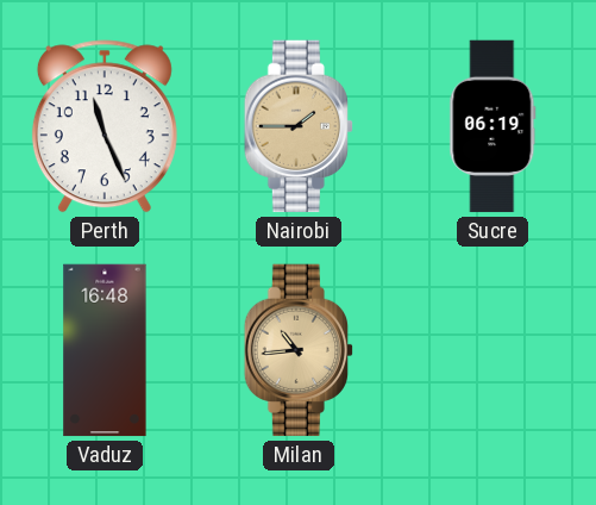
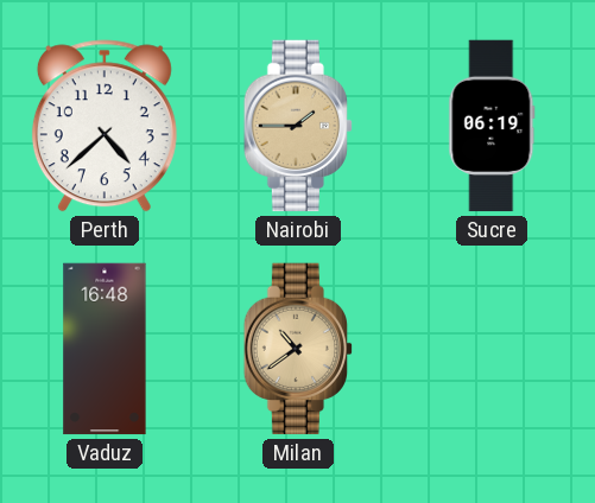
Perth: 11:26 -> 4:38 (105, 126)
Milan: 10:44 -> 10:39 (297, 349)
